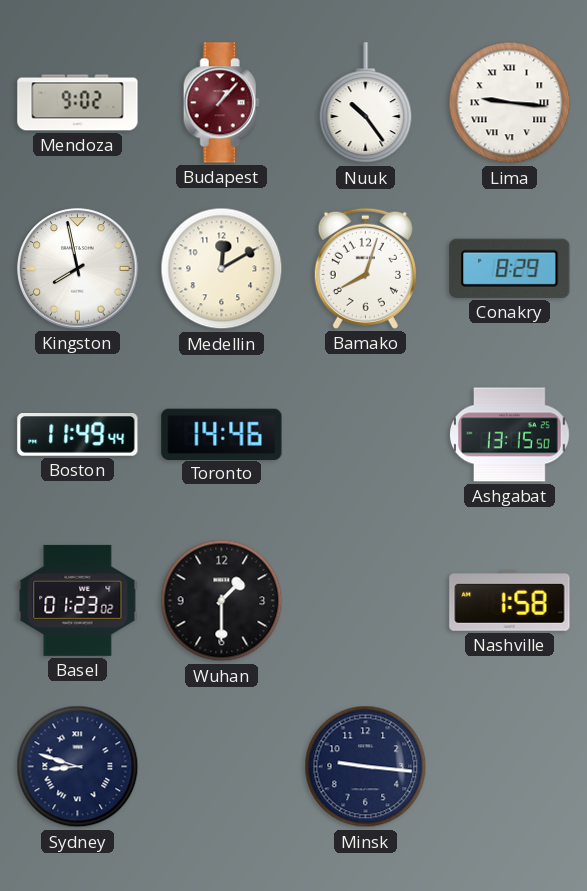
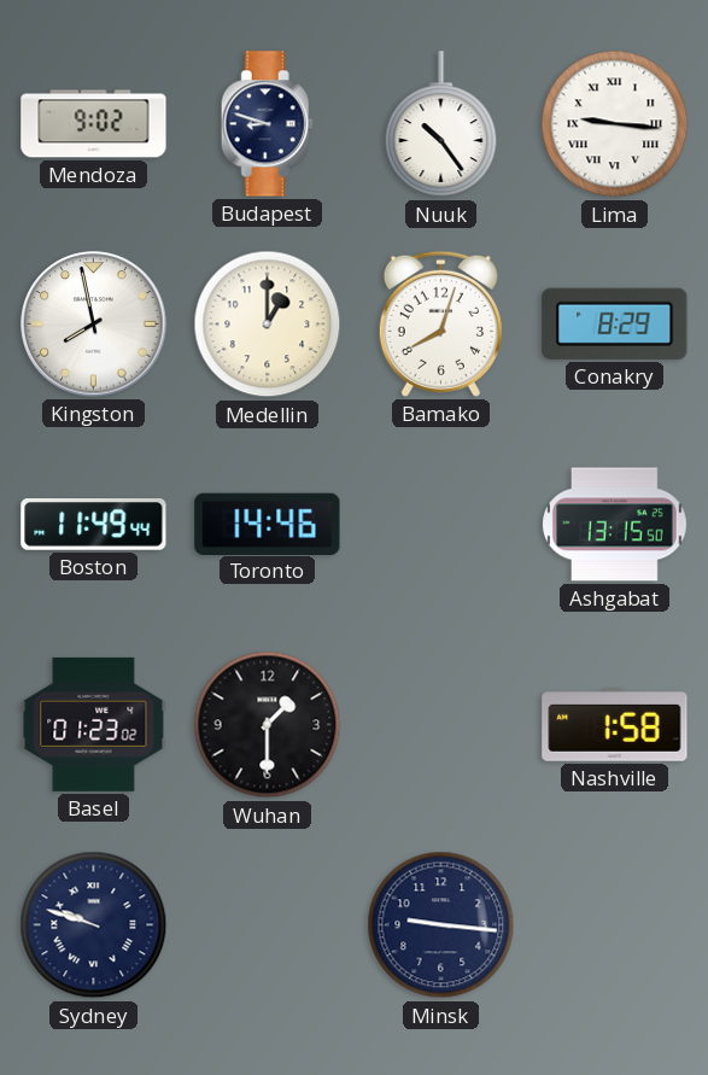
Budapest: 1:07 -> 8:48 (267, 124)
Budapest dial: burgundy -> navy (267, 124)
Medellin: 12:10 -> 1:00 (268, 325)
Sydney: 8:48 -> 9:48 (94, 925)
